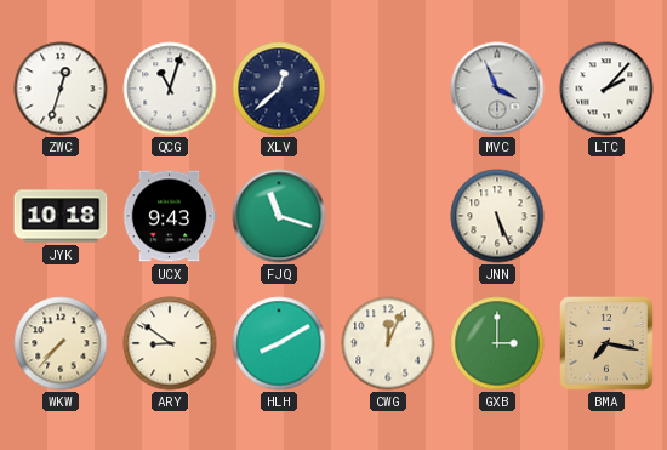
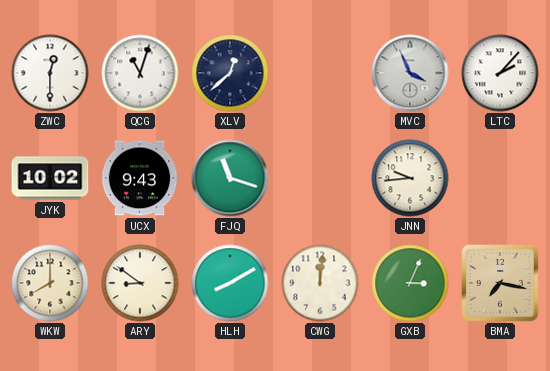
ZWC: 12:33 -> 12:30 (50, 73)
JYK: 10:18 -> 10:02 (50, 178)
JNN: 5:26 -> 9:44 (410, 178)
WKW: 7:37 -> 8:00 (50, 283)
CWG: 12:04 -> 12:01 (320, 283)
GXB: 3:00 -> 3:04 (410, 283)
